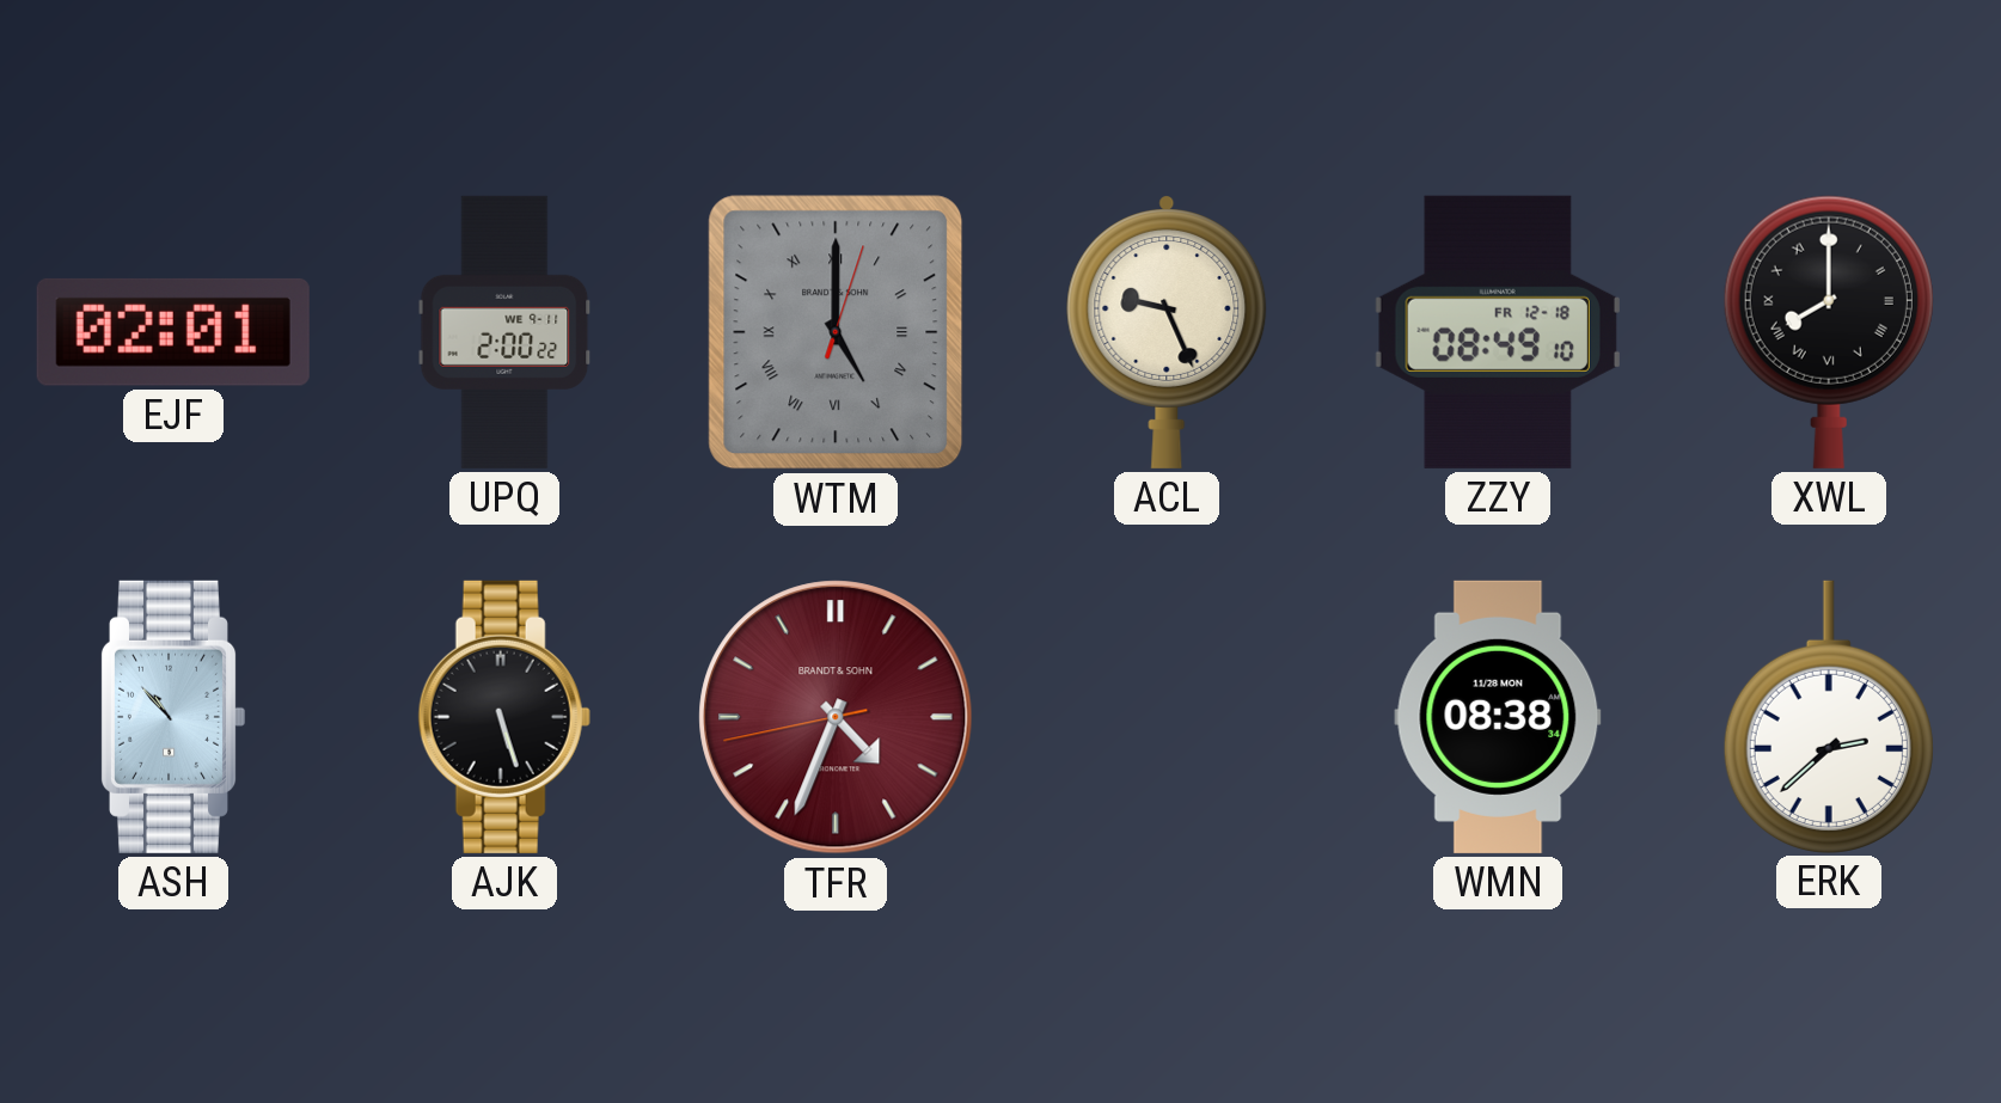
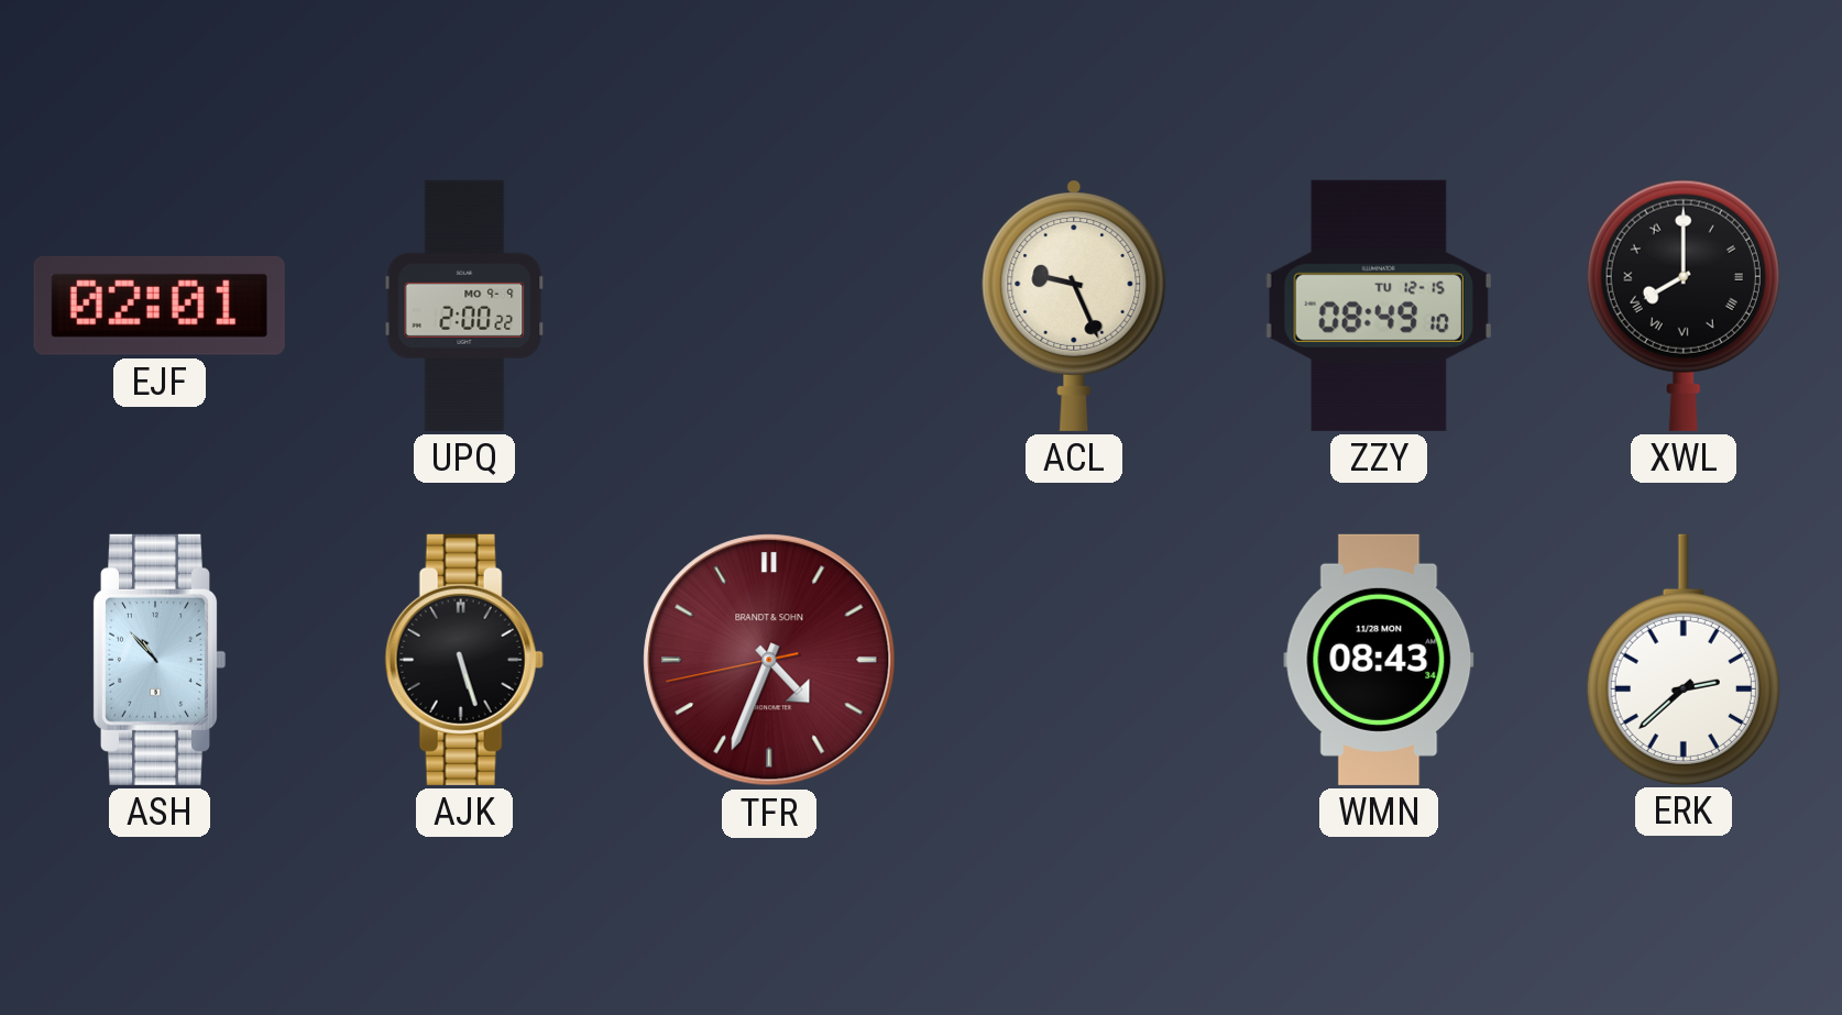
UPQ date: WE 9-11 -> MO 9-9 (464, 306)
WTM: 5:00 -> none (836, 332)
ZZY date: FR 12-18 -> TU 12-15 (1379, 306)
WMN: 08:38 -> 08:43 (1379, 660)
